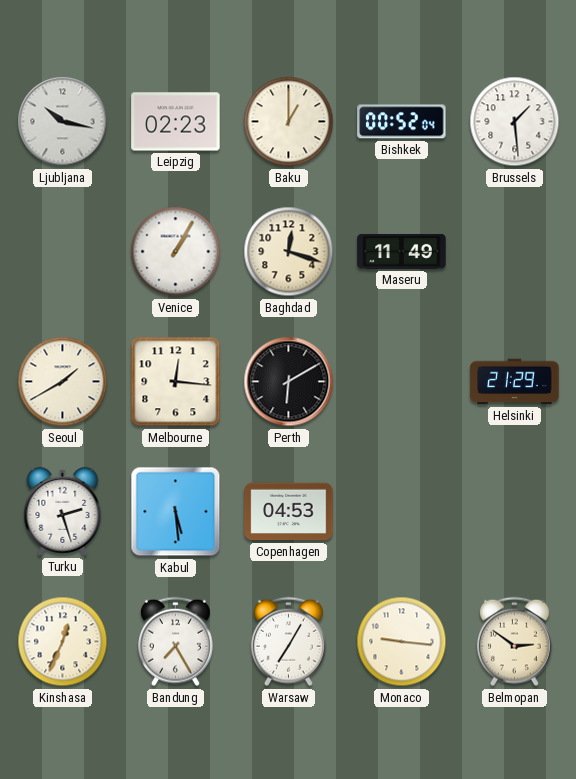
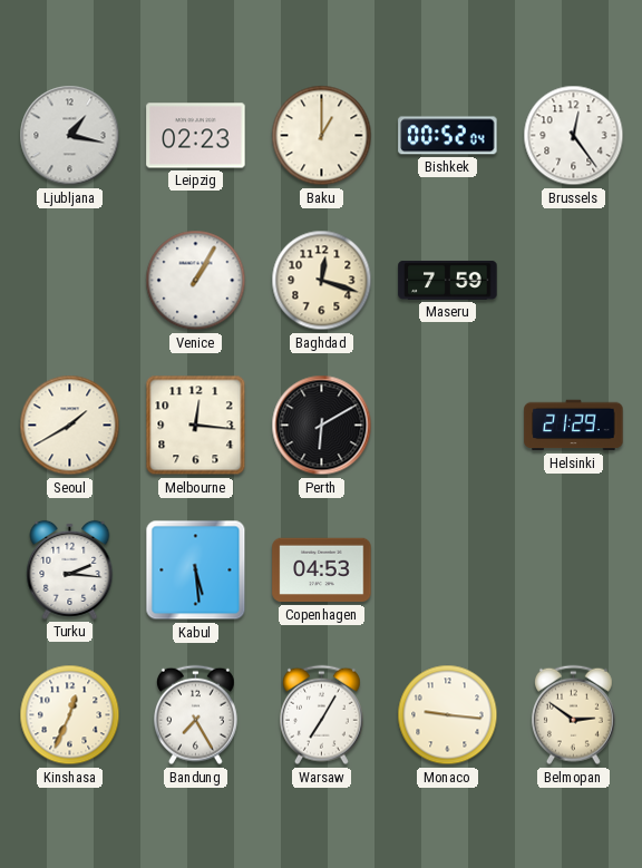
Ljubljana: 10:17 -> 1:17 (70, 136)
Brussels: 1:29 -> 12:24 (574, 136)
Maseru: 11:49 -> 7:59 (448, 280)
Turku: 2:27 -> 2:16 (70, 569)
